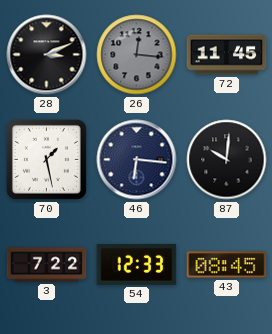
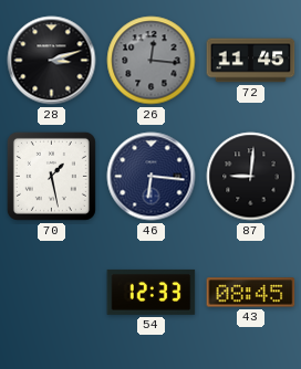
28: 3:11 -> 3:12 (52, 61)
87: 10:01 -> 9:01 (251, 177)
3: 7:22 -> none (47, 265)
